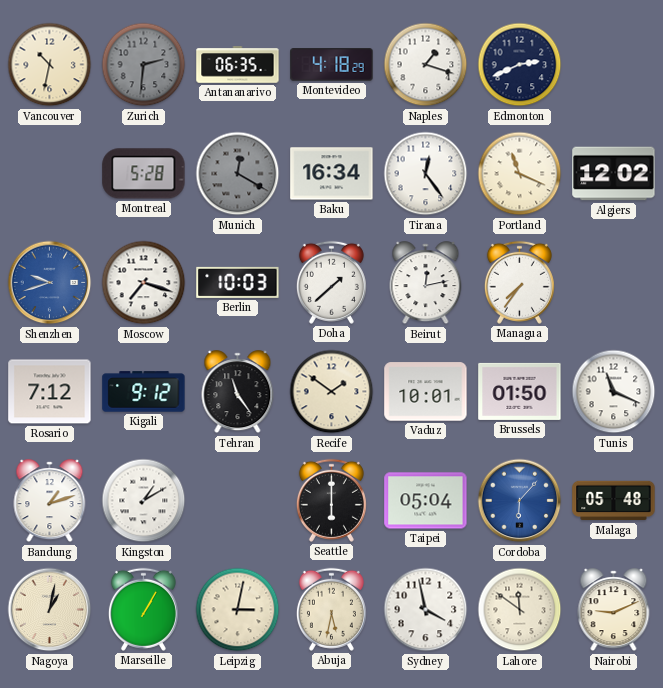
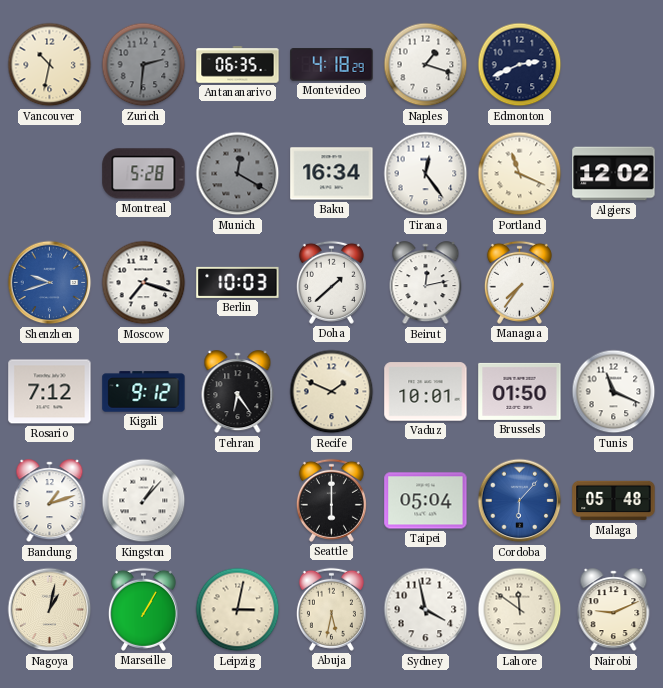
Tehran: 11:24 -> 6:24 (238, 392)
Recife: 1:51 -> 1:49 (332, 392)
Kingston: 1:10 -> 1:07 (144, 501)
